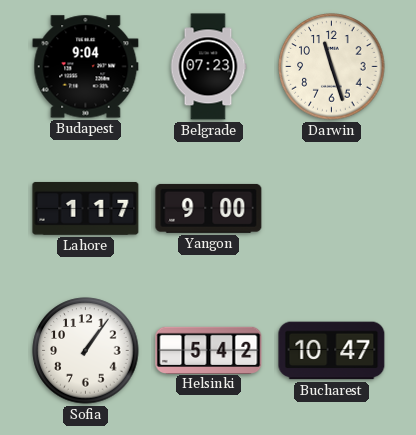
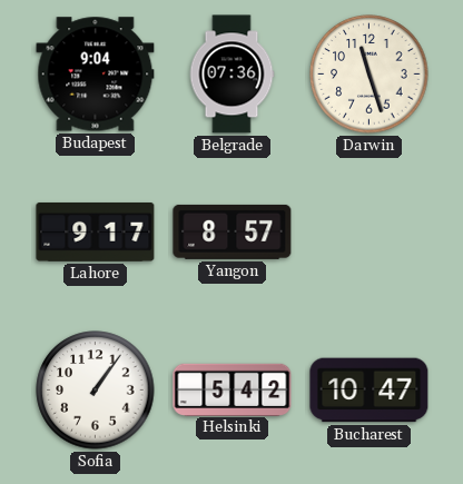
Belgrade: 07:23 -> 07:36 (231, 75)
Lahore: 1:17 -> 9:17 (96, 231)
Yangon: 9:00 -> 8:57 (233, 231)
